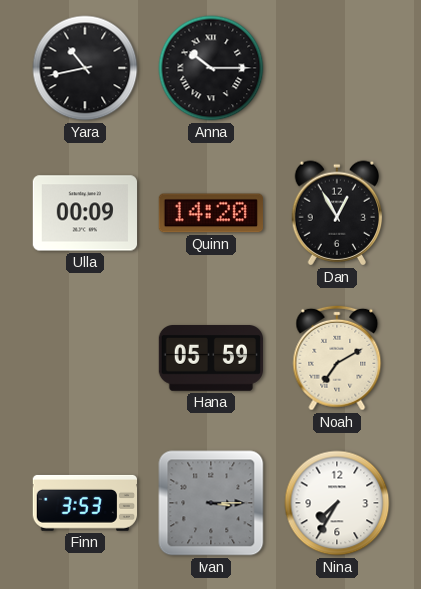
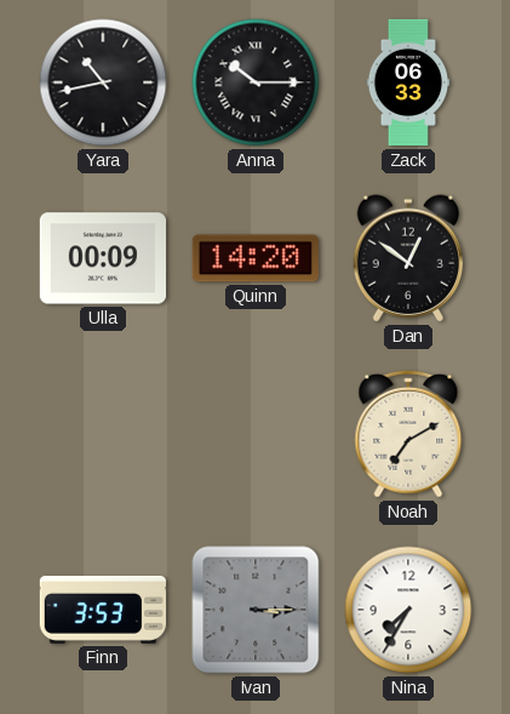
Zack: none -> 06:33 (408, 82)
Dan: 12:55 -> 12:51 (408, 258)
Hana: 05:59 -> none (210, 359)
